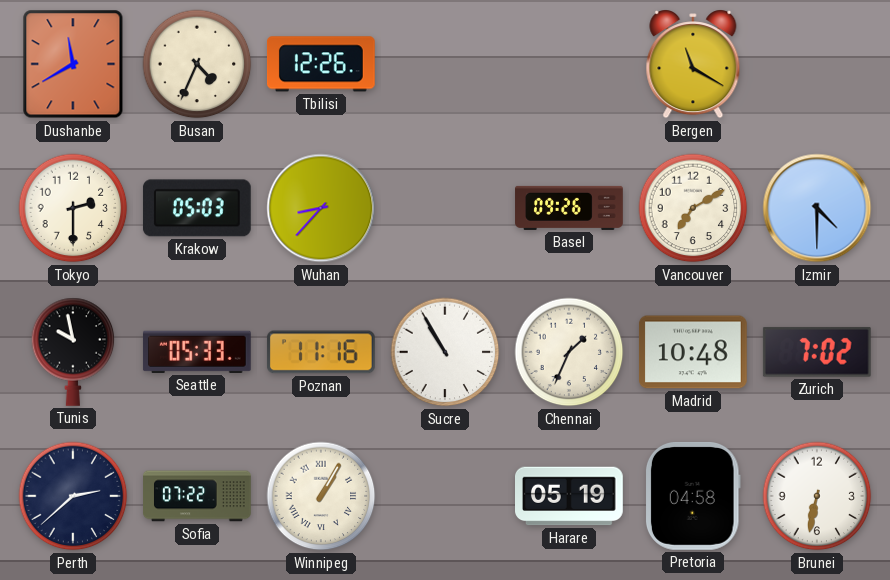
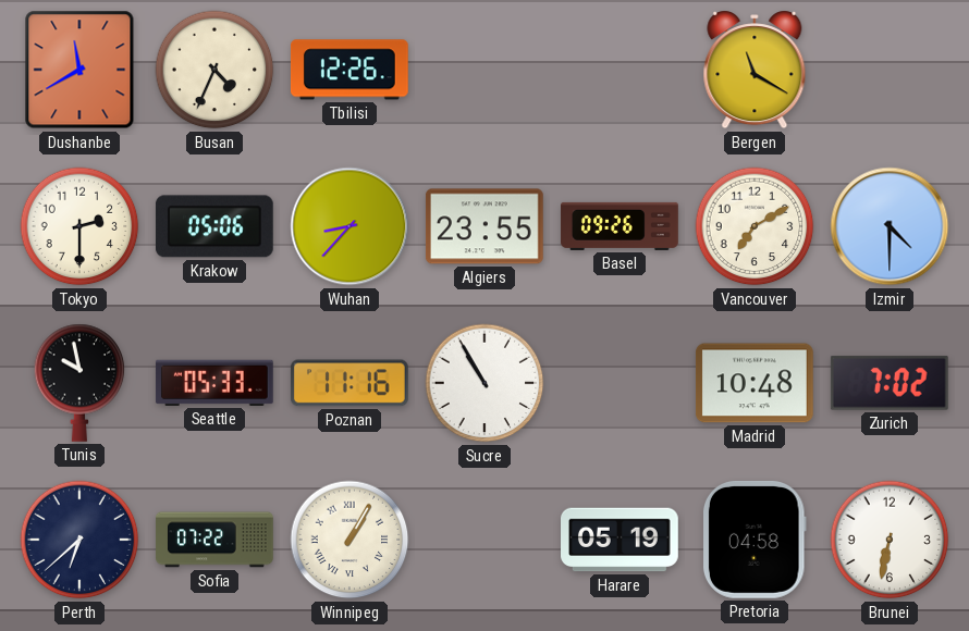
Krakow: 05:03 -> 05:06 (214, 226)
Algiers: none -> 23:55 (484, 226)
Chennai: 1:34 -> none (569, 352)
Perth: 2:38 -> 6:38 (79, 540)
